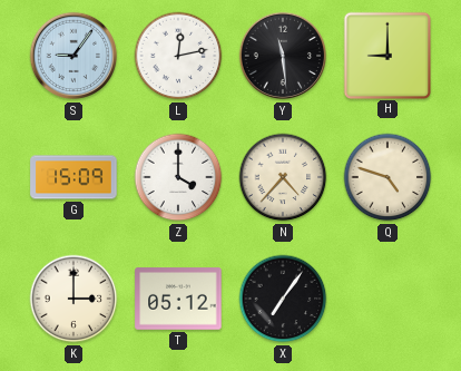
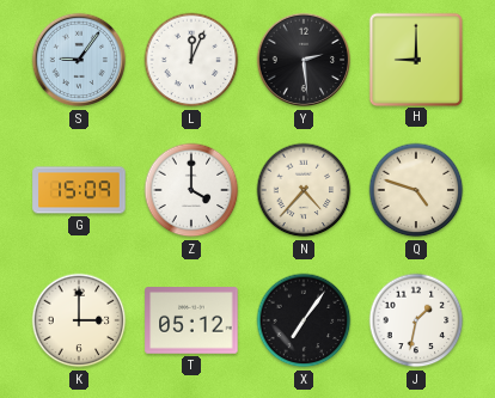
L: 12:13 -> 12:04 (191, 60)
Y: 11:29 -> 2:29 (304, 60)
J: none -> 1:32 (416, 320)
